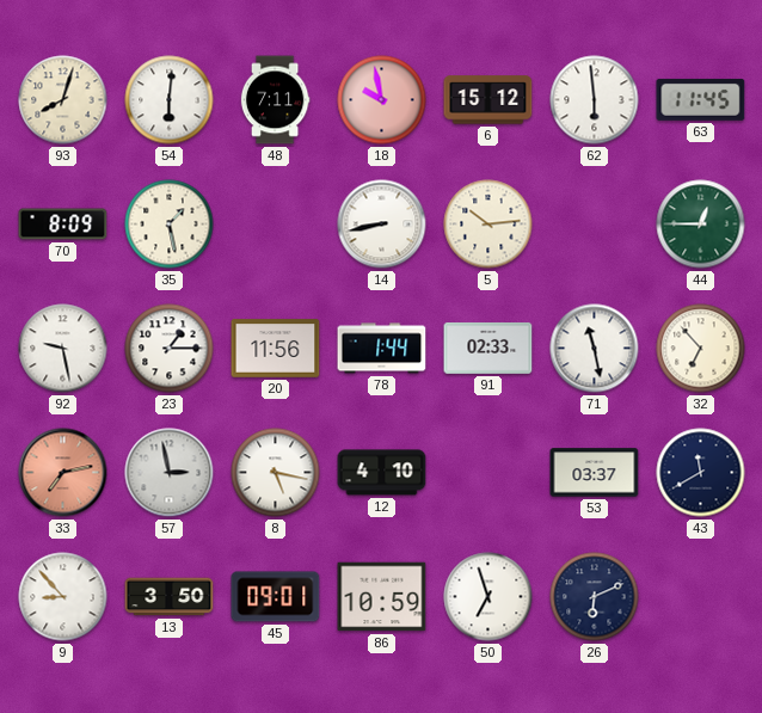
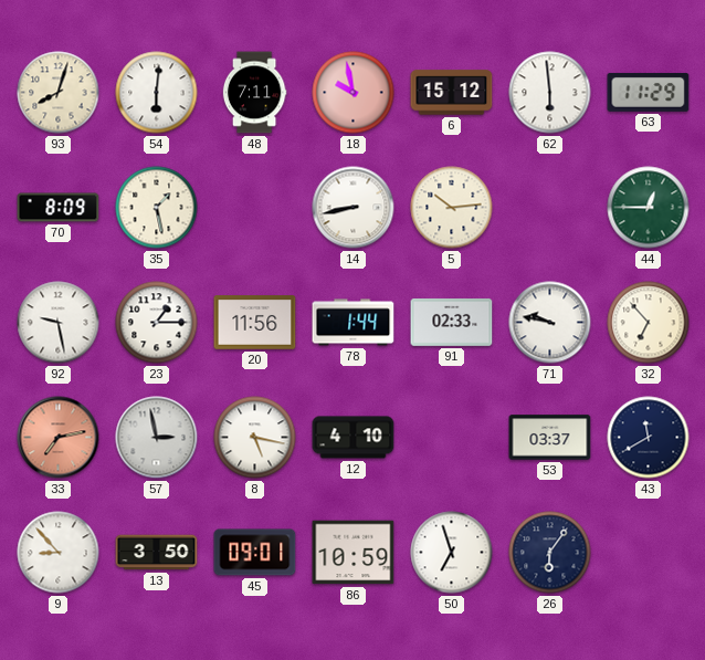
63: 11:45 -> 11:29 (649, 92)
71: 11:28 -> 9:47 (550, 323)
26: 6:11 -> 6:06 (550, 553)
